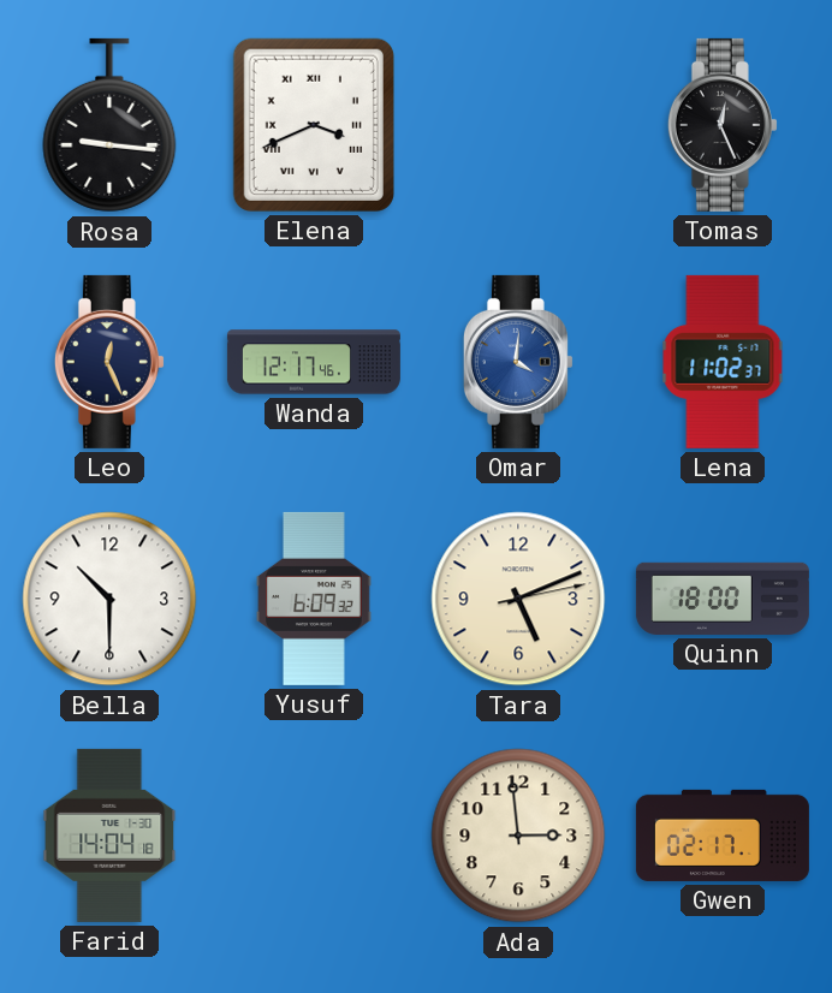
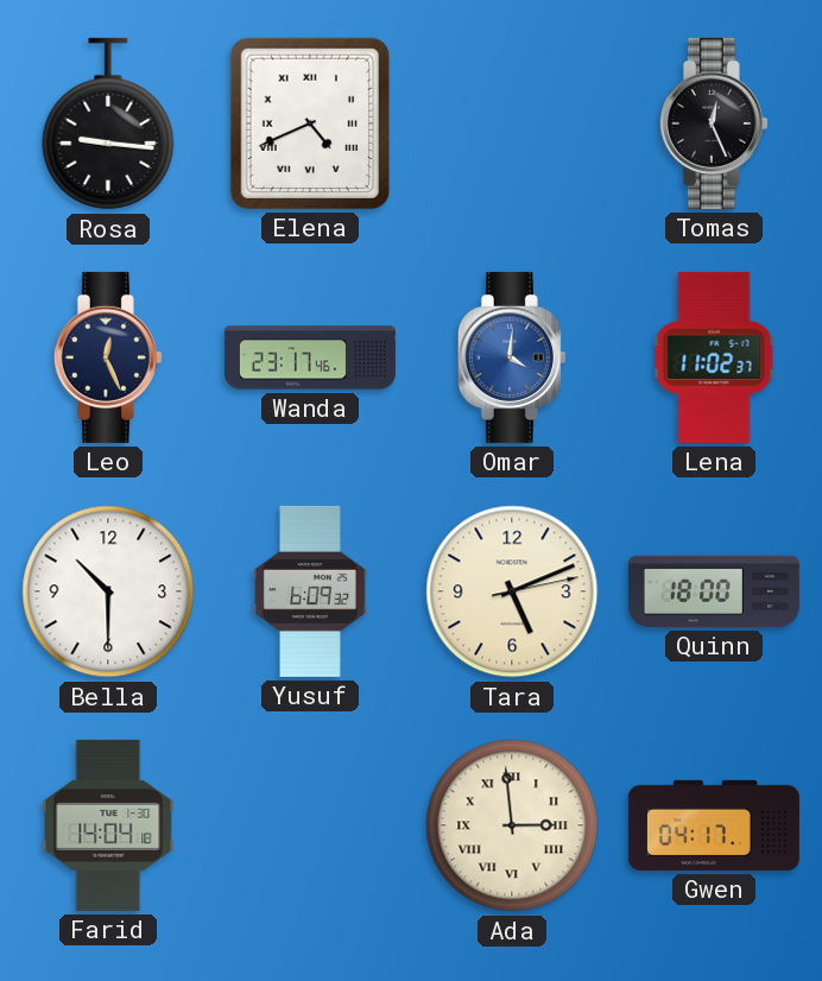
Elena: 3:41 -> 4:41 (310, 124)
Wanda: 12:17 -> 23:17 (310, 357)
Ada numerals: Arabic -> Roman (512, 825)
Gwen: 02:17 -> 04:17 (714, 825)
